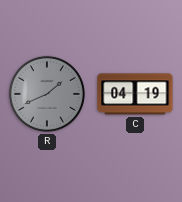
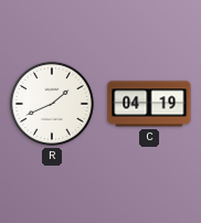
R dial: grey -> white (52, 104)
